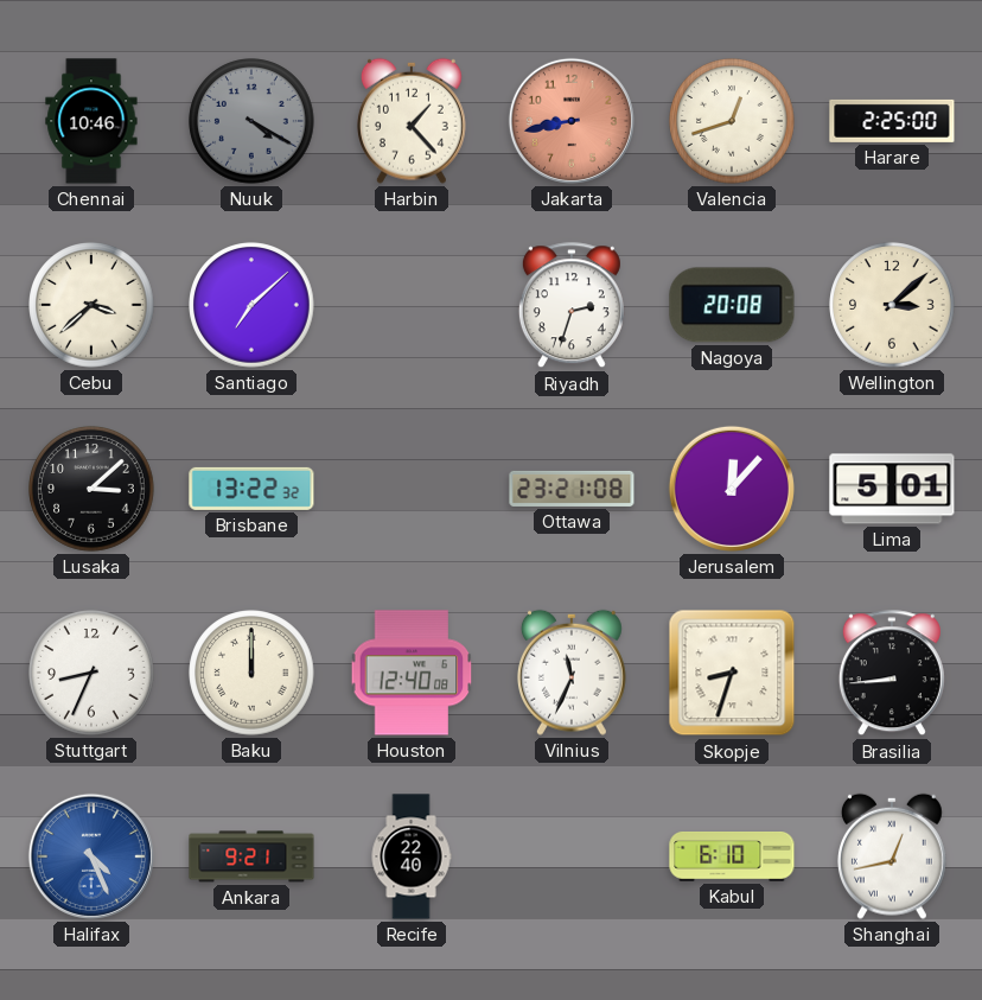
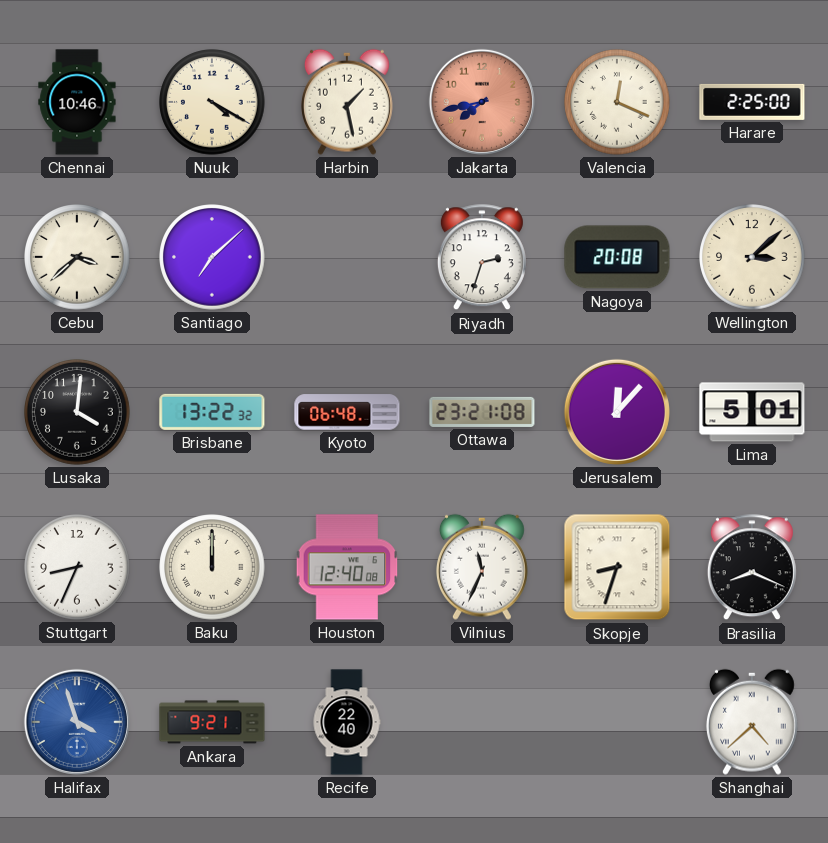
Nuuk dial: grey -> cream (212, 102)
Harbin: 1:23 -> 1:28 (347, 102)
Jakarta: 8:43 -> 7:43 (482, 102)
Valencia: 12:42 -> 12:19 (617, 102)
Lusaka: 3:08 -> 4:01 (77, 412)
Kyoto: none -> 06:48 (347, 412)
Brasilia: 8:44 -> 8:19 (752, 568)
Halifax: 4:26 -> 3:57 (77, 722)
Kabul: 6:10 -> none (732, 858)
Shanghai: 12:43 -> 4:38 (752, 722)
